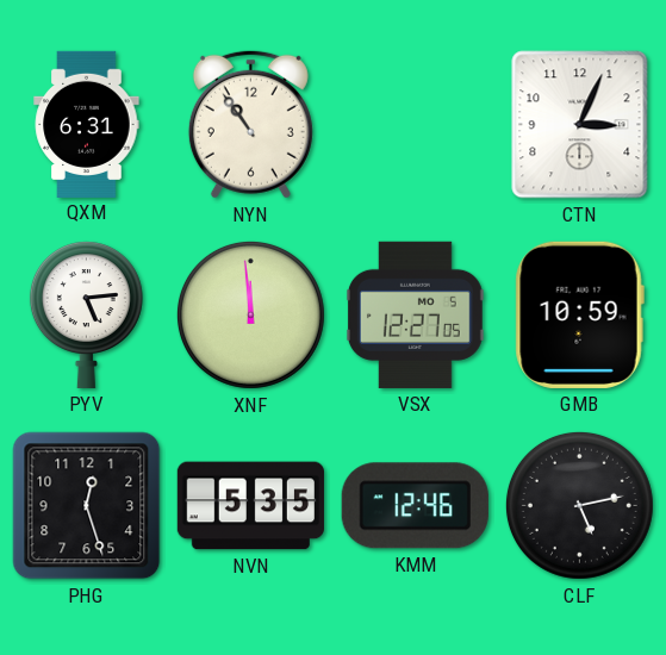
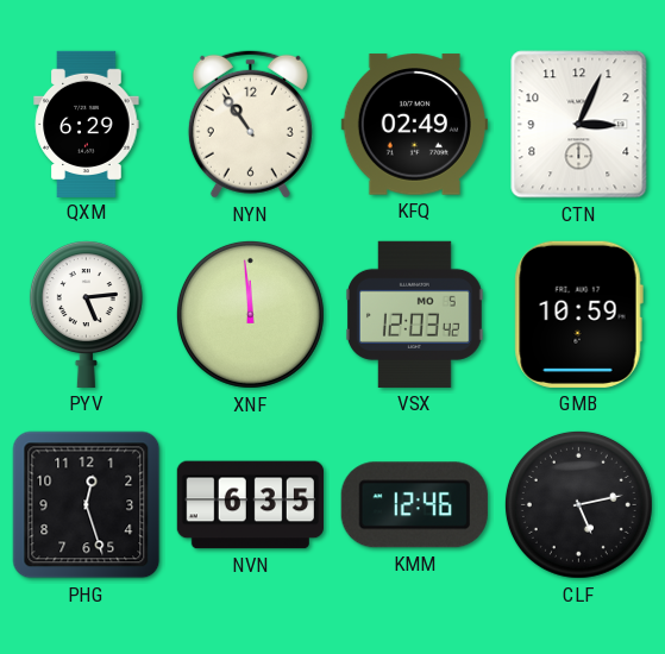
QXM: 6:31 -> 6:29 (87, 124)
KFQ: none -> 02:49 (414, 125)
VSX: 12:27 -> 12:03 (414, 314)
NVN: 5:35 -> 6:35 (250, 505)
